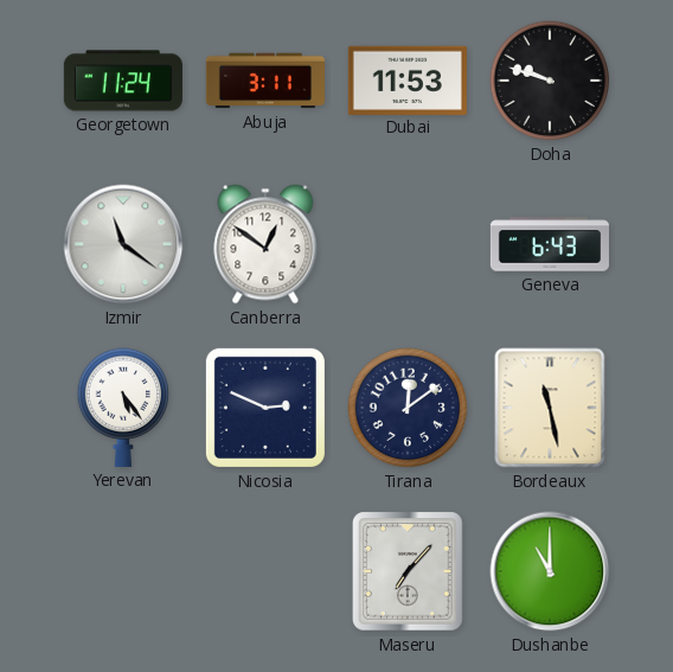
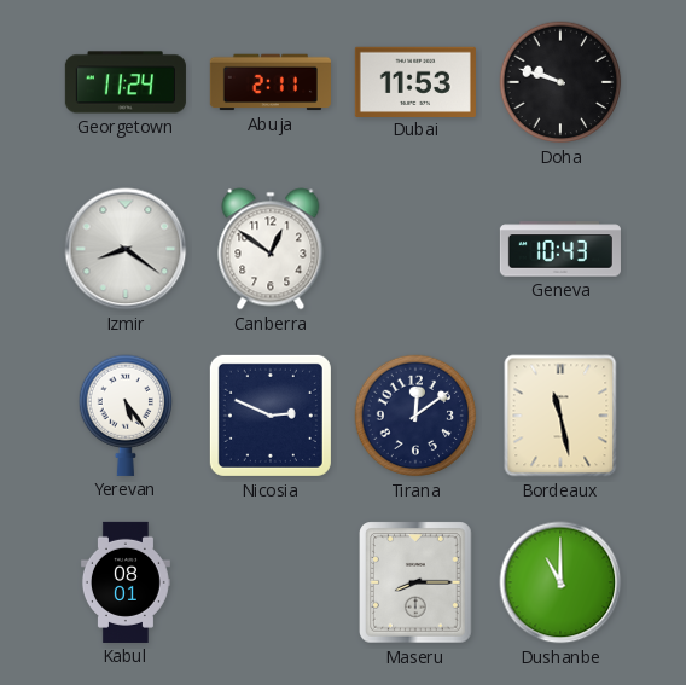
Abuja: 3:11 -> 2:11 (271, 82)
Izmir: 11:21 -> 8:21 (126, 249)
Geneva: 6:43 -> 10:43 (560, 249)
Kabul: none -> 08:01 (126, 582)
Maseru: 7:07 -> 8:15 (415, 582)
